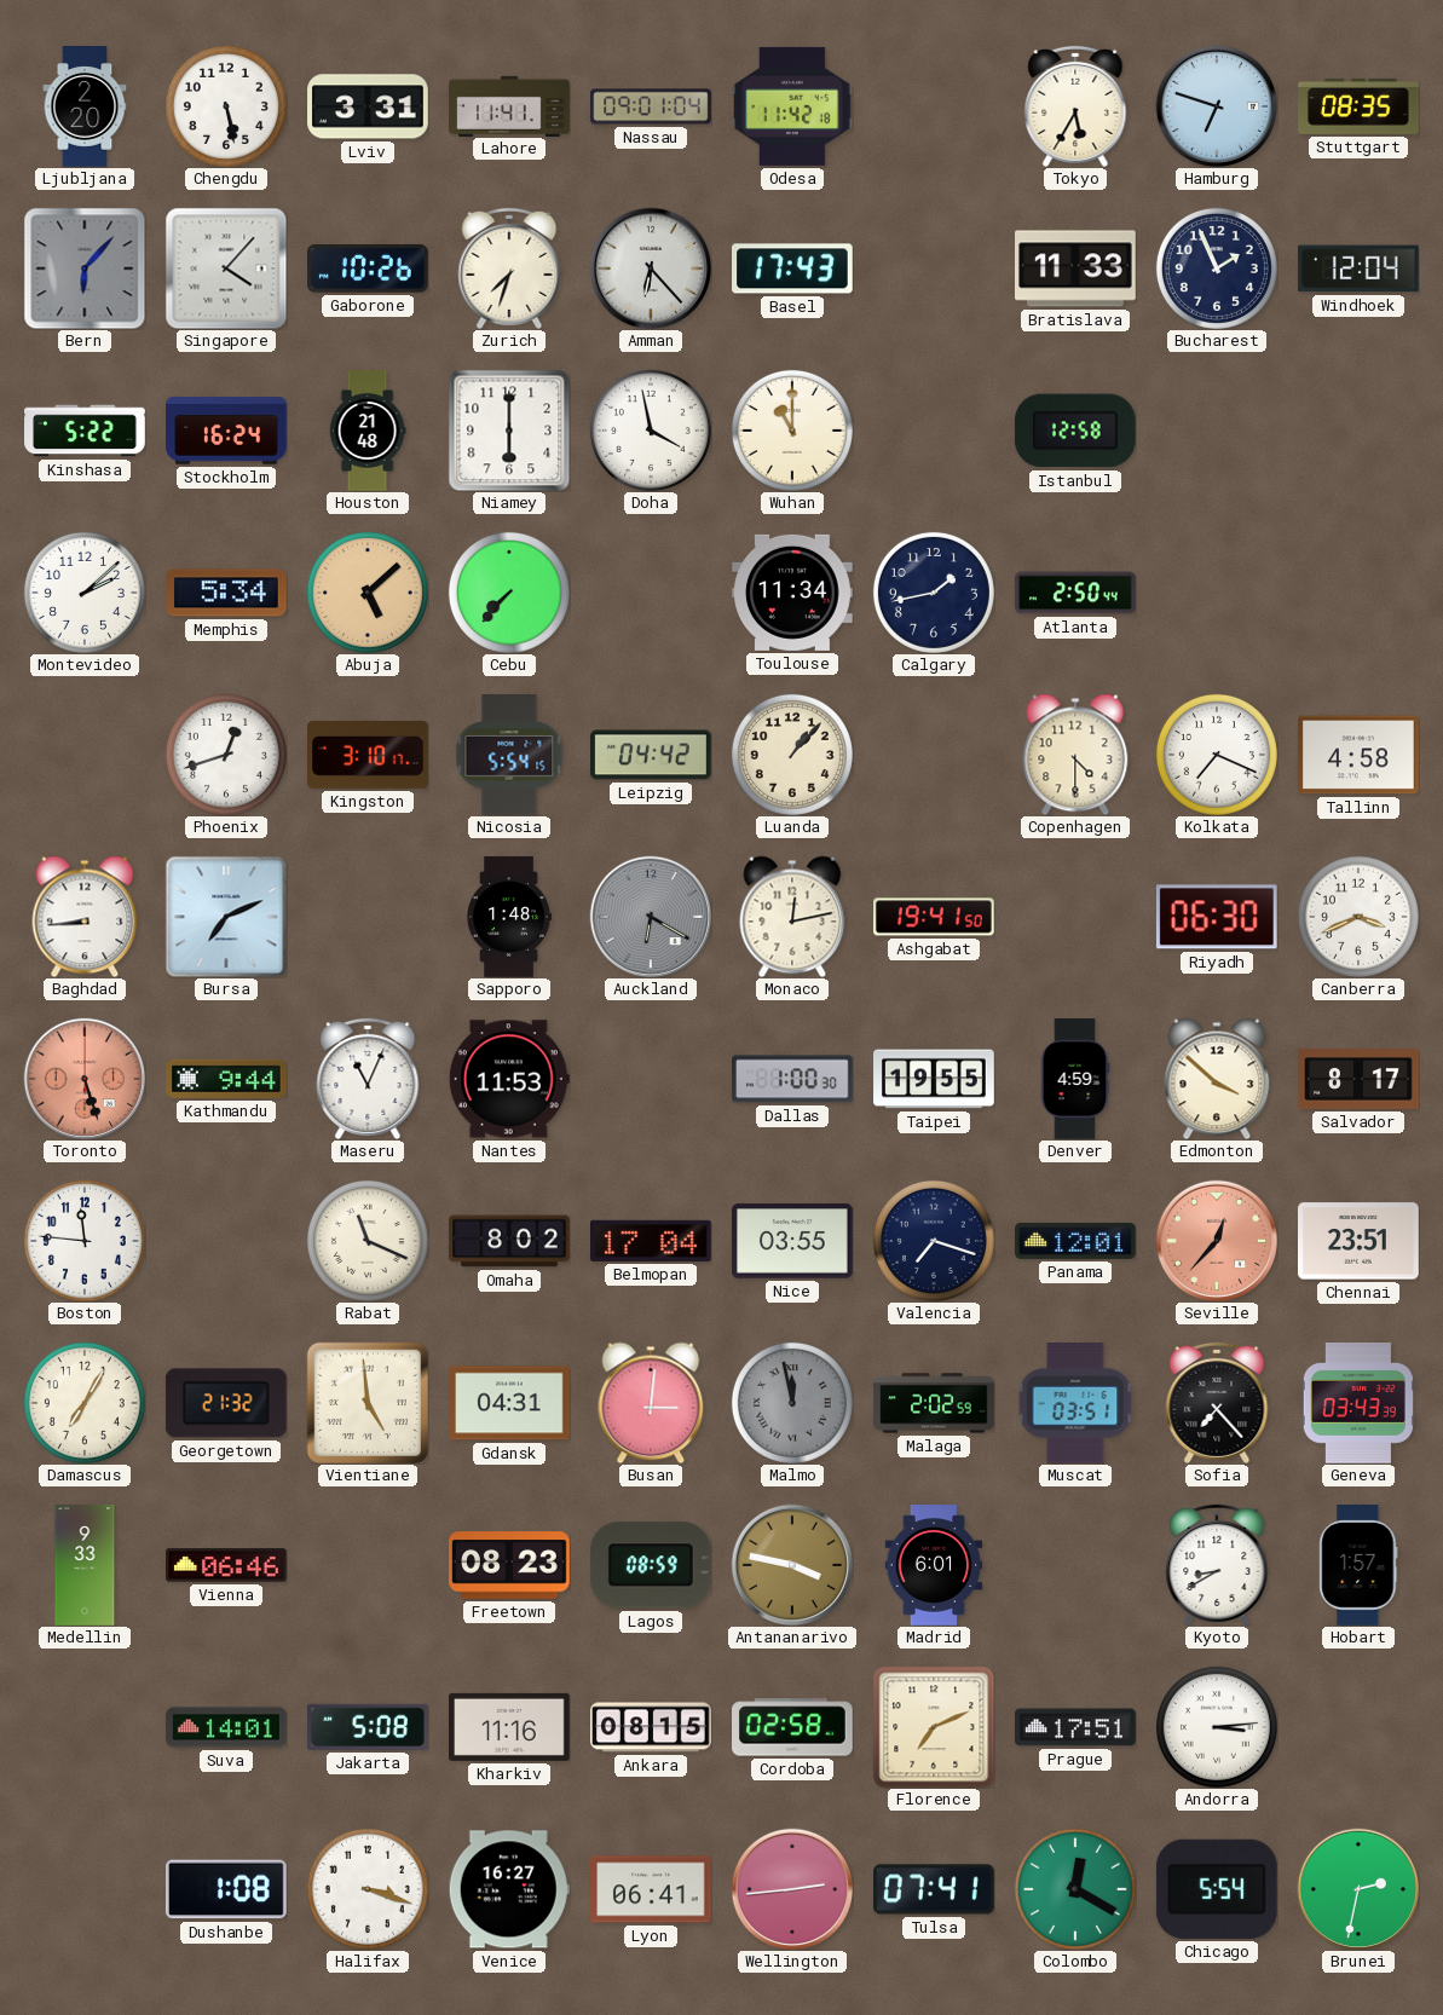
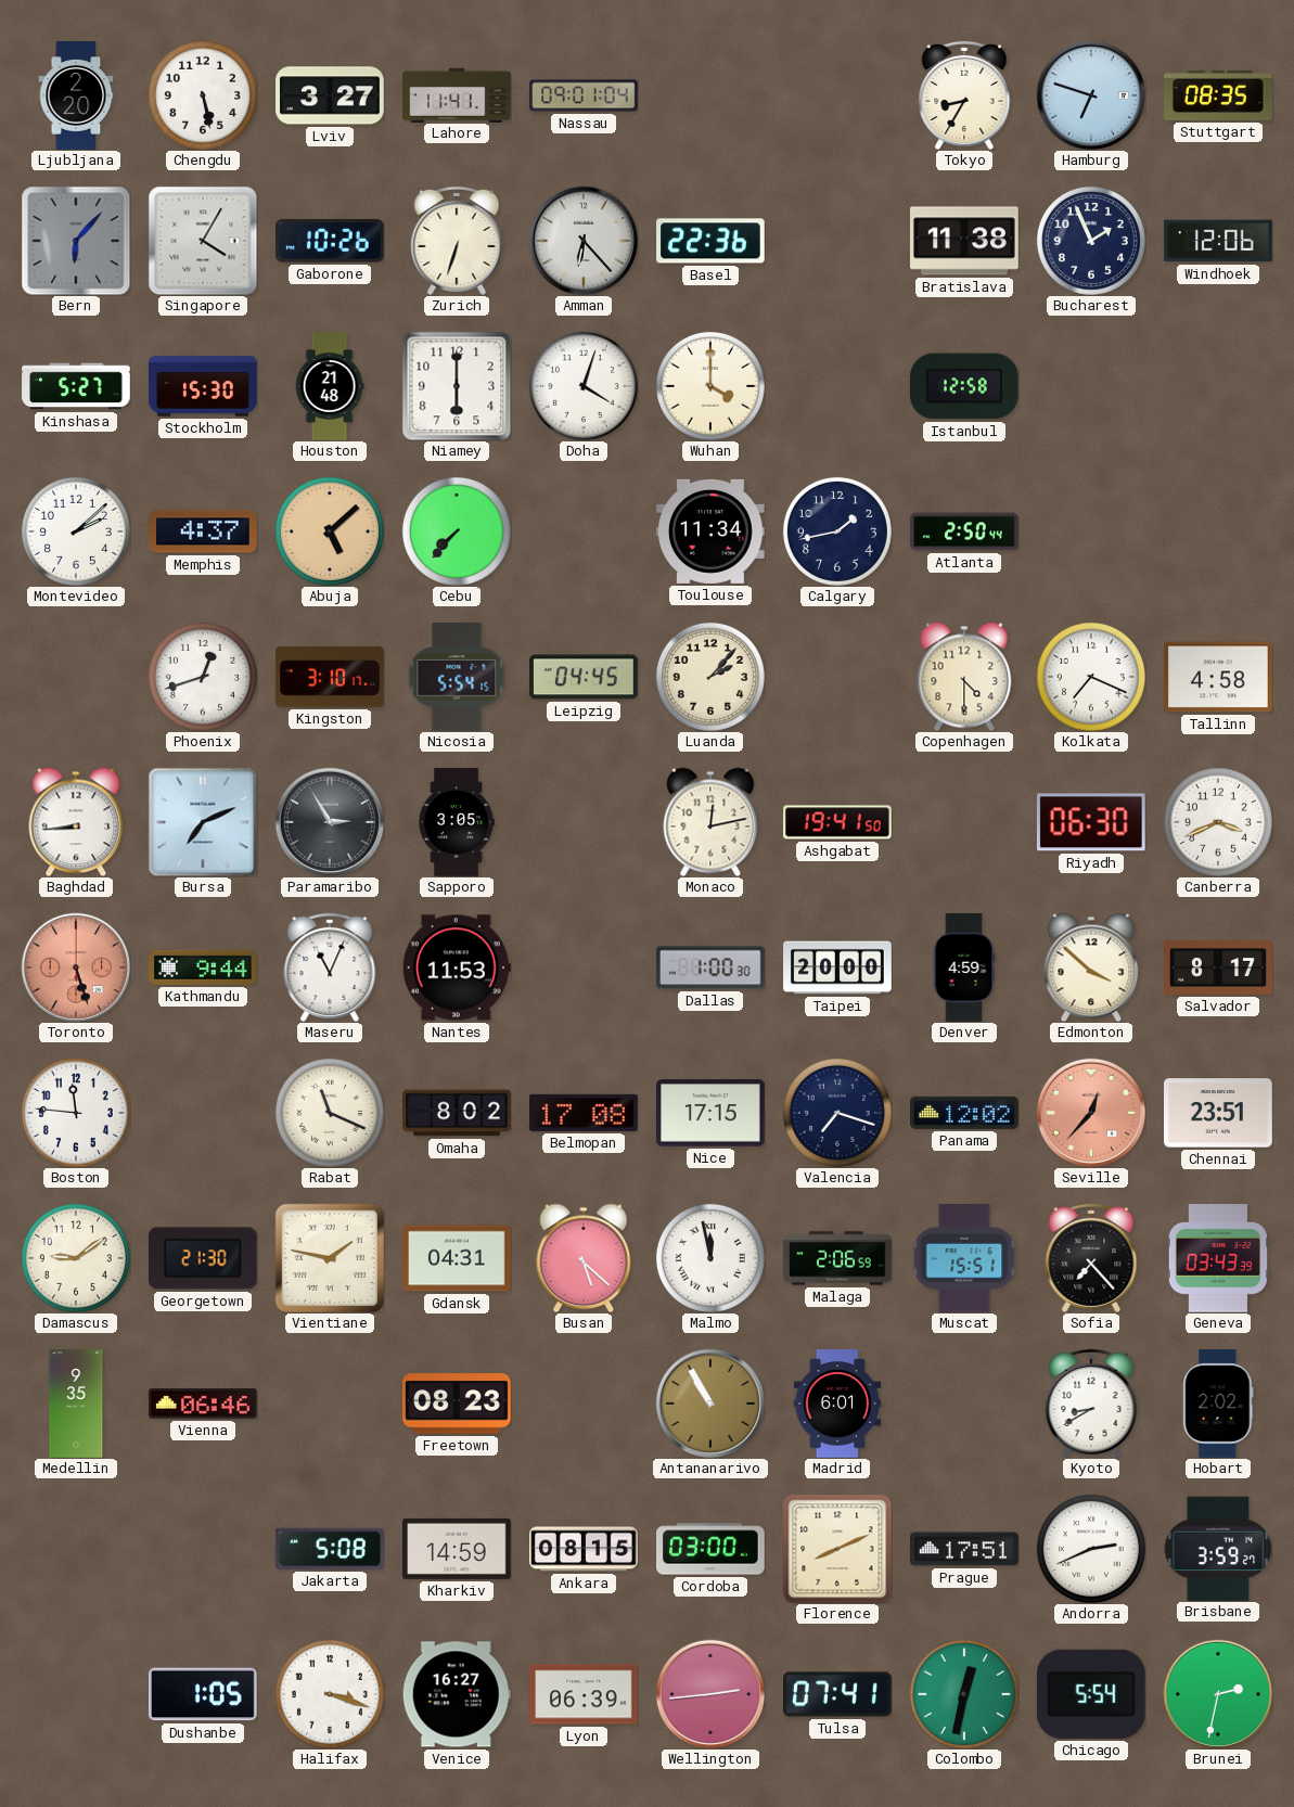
Lviv: 3:31 -> 3:27 (331, 95)
Odesa: 11:42 -> none (793, 106)
Tokyo: 5:35 -> 8:35 (964, 95)
Singapore: 4:07 -> 4:05 (203, 241)
Zurich: 7:33 -> 6:33 (457, 241)
Basel: 17:43 -> 22:36 (712, 241)
Bratislava: 11:33 -> 11:38 (965, 241)
Windhoek: 12:04 -> 12:06 (1219, 241)
Kinshasa: 5:22 -> 5:27 (76, 386)
Stockholm: 16:24 -> 15:30 (203, 386)
Doha: 3:58 -> 4:03 (584, 386)
Wuhan: 11:00 -> 4:00 (710, 386)
Memphis: 5:34 -> 4:37 (204, 531)
Leipzig: 04:42 -> 04:45 (585, 677)
Luanda: 1:07 -> 2:07 (710, 677)
Paramaribo: none -> 2:55 (329, 821)
Sapporo: 1:48 -> 3:05 (457, 822)
Auckland: 6:20 -> none (650, 916)
Taipei: 19:55 -> 20:00 (837, 967)
Belmopan: 17:04 -> 17:08 (585, 1113)
Nice: 03:55 -> 17:15 (712, 1113)
Panama: 12:01 -> 12:02 (965, 1113)
Damascus: 7:05 -> 9:09 (76, 1258)
Georgetown: 21:32 -> 21:30 (203, 1258)
Vientiane: 4:59 -> 1:47 (329, 1257)
Busan: 3:01 -> 5:22 (584, 1258)
Malmo dial: grey -> white (710, 1258)
Malaga: 2:02 -> 2:06 (837, 1258)
Muscat: 03:51 -> 15:51 (964, 1259)
Medellin: 9:33 -> 9:35 (76, 1404)
Lagos: 08:59 -> none (651, 1565)
Antananarivo: 3:47 -> 10:55 (709, 1402)
Hobart: 1:57 -> 2:02 (1218, 1405)
Suva: 14:01 -> none (226, 1727)
Kharkiv: 11:16 -> 14:59 (458, 1549)
Cordoba: 02:58 -> 03:00 (712, 1549)
Florence: 7:11 -> 8:11 (837, 1549)
Andorra: 3:14 -> 2:41 (1091, 1549)
Brisbane: none -> 3:59 (1218, 1548)
Dushanbe: 1:08 -> 1:05 (203, 1694)
Lyon: 06:41 -> 06:39 (585, 1694)
Colombo: 12:20 -> 12:32 (964, 1694)
